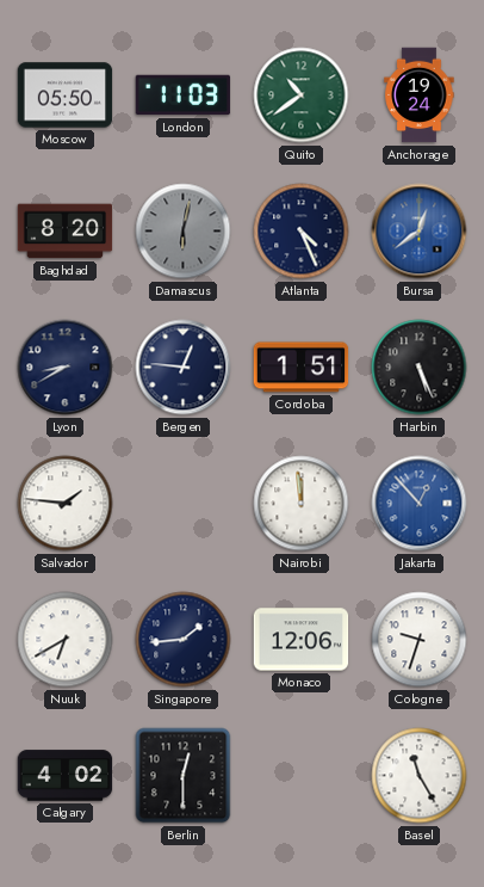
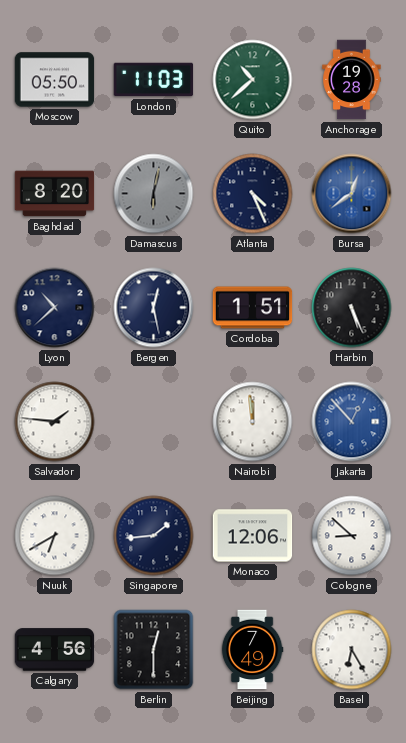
Quito: 10:39 -> 10:38 (253, 80)
Anchorage: 19:24 -> 19:28 (352, 80)
Lyon: 8:40 -> 10:38 (55, 308)
Bergen: 12:46 -> 12:28 (154, 308)
Cologne: 9:33 -> 8:52 (352, 536)
Calgary: 4:02 -> 4:56 (55, 650)
Beijing: none -> 7:49 (252, 650)
Basel: 11:25 -> 6:25 (352, 650)
